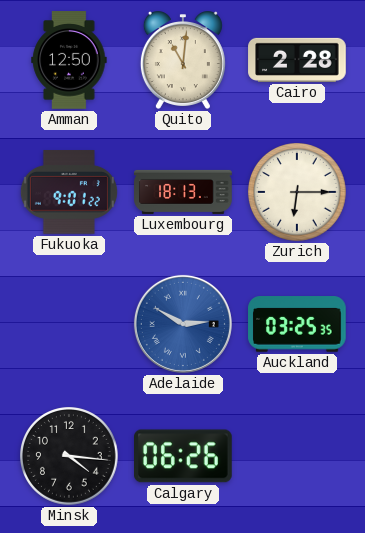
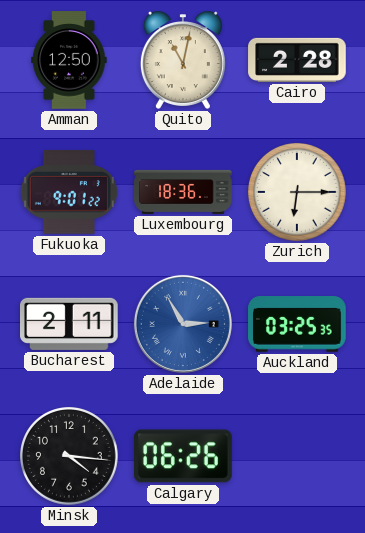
Quito: 11:01 -> 11:02 (183, 60)
Luxembourg: 18:13 -> 18:36 (183, 192)
Bucharest: none -> 2:11 (70, 324)
Adelaide: 2:50 -> 2:55 (183, 324)
